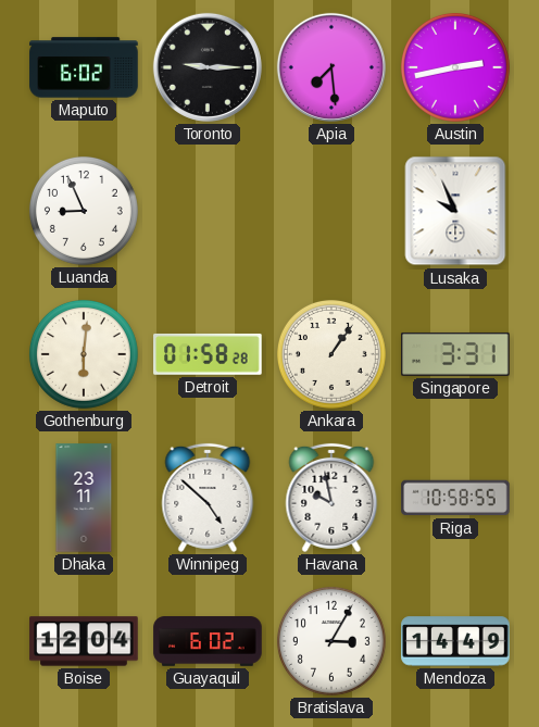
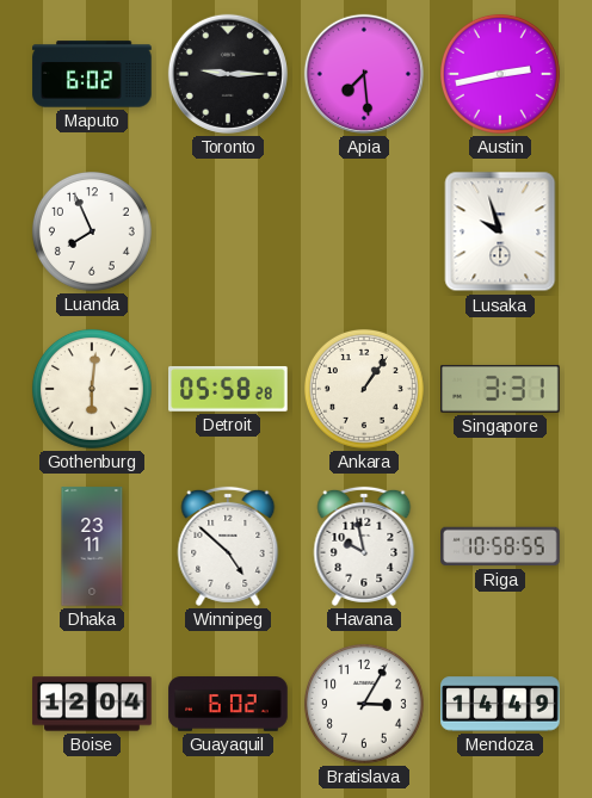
Luanda: 8:56 -> 7:56 (92, 231)
Lusaka: 9:56 -> 9:57 (500, 231)
Detroit: 01:58 -> 05:58 (228, 389)
